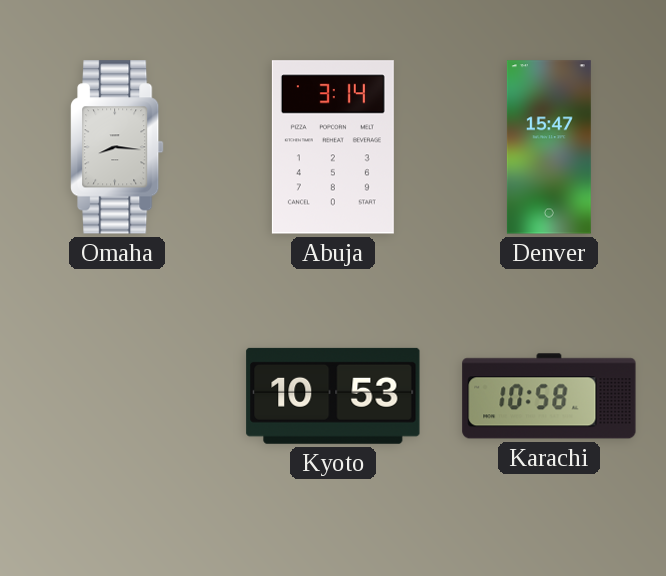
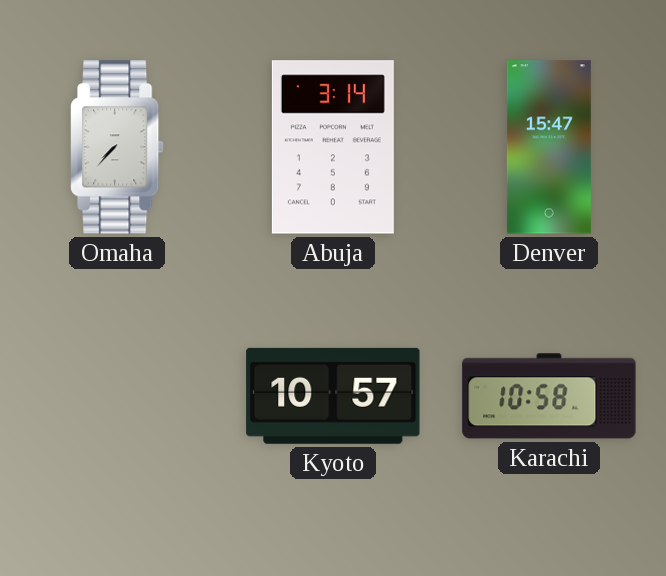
Omaha: 8:16 -> 7:37 (117, 147)
Kyoto: 10:53 -> 10:57 (333, 396)
